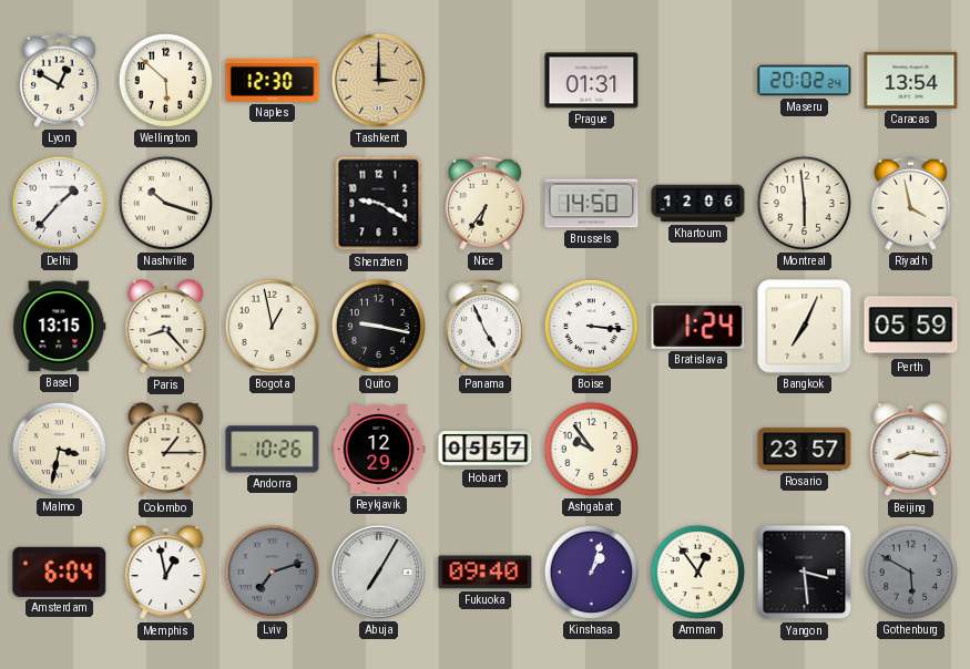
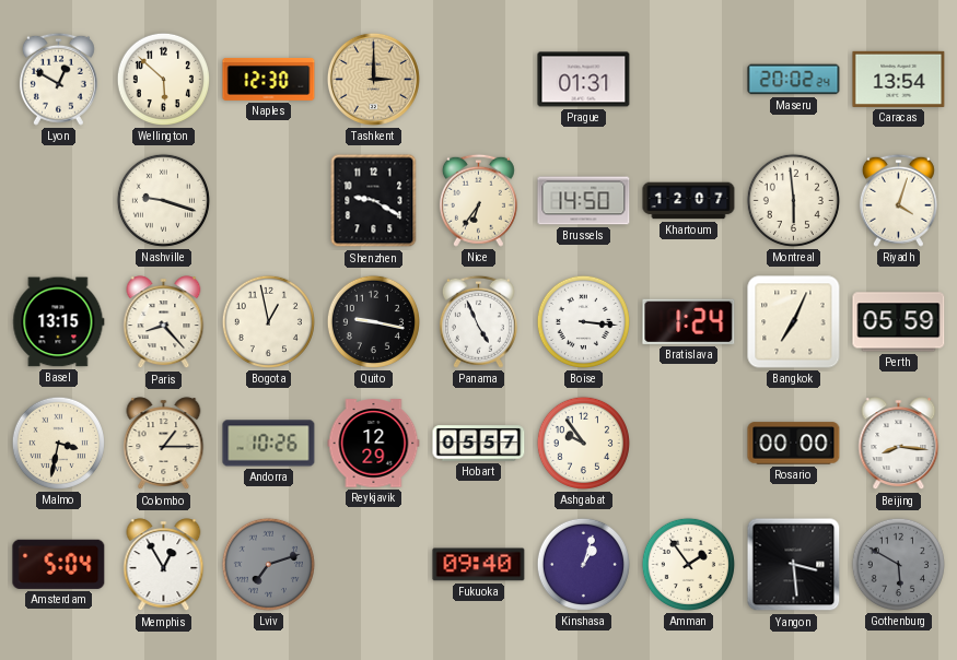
Delhi: 1:37 -> none (59, 203)
Nashville: 10:18 -> 9:18 (163, 200)
Khartoum: 12:06 -> 12:07 (689, 201)
Riyadh: 3:58 -> 4:03 (898, 200)
Rosario: 23:57 -> 00:00 (794, 444)
Amsterdam: 6:04 -> 5:04 (59, 564)
Memphis: 12:58 -> 12:55 (164, 565)
Abuja: 7:05 -> none (378, 572)
Amman: 12:54 -> 1:54 (688, 564)
